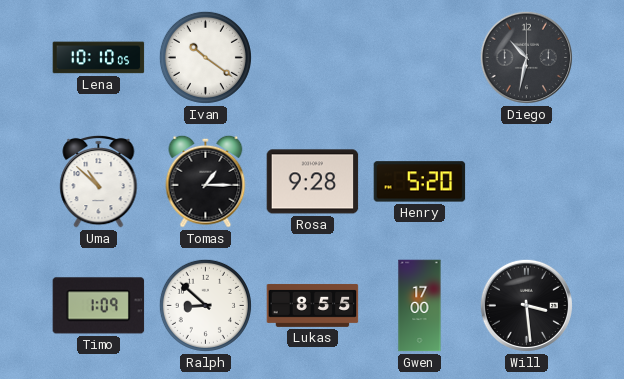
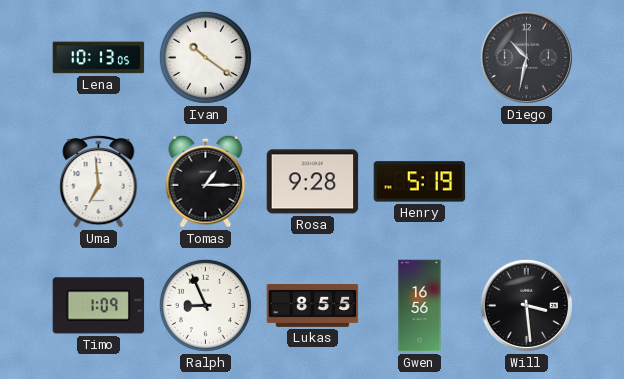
Lena: 10:10 -> 10:13 (99, 58)
Uma: 10:52 -> 6:59 (99, 181)
Henry: 5:20 -> 5:19 (420, 182)
Ralph: 8:52 -> 8:56 (205, 305)
Gwen: 17:00 -> 16:56 (420, 306)
